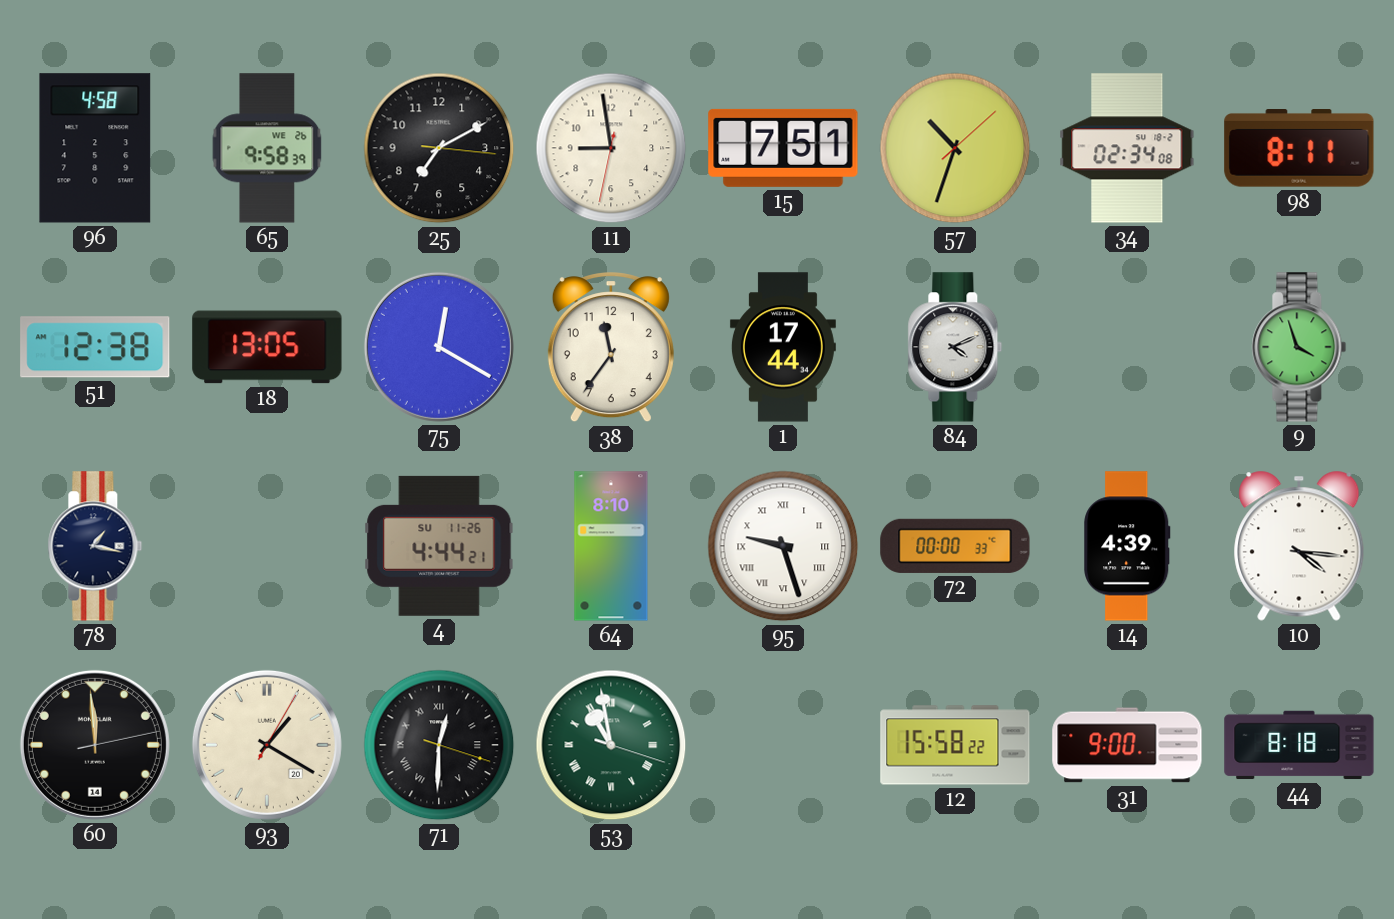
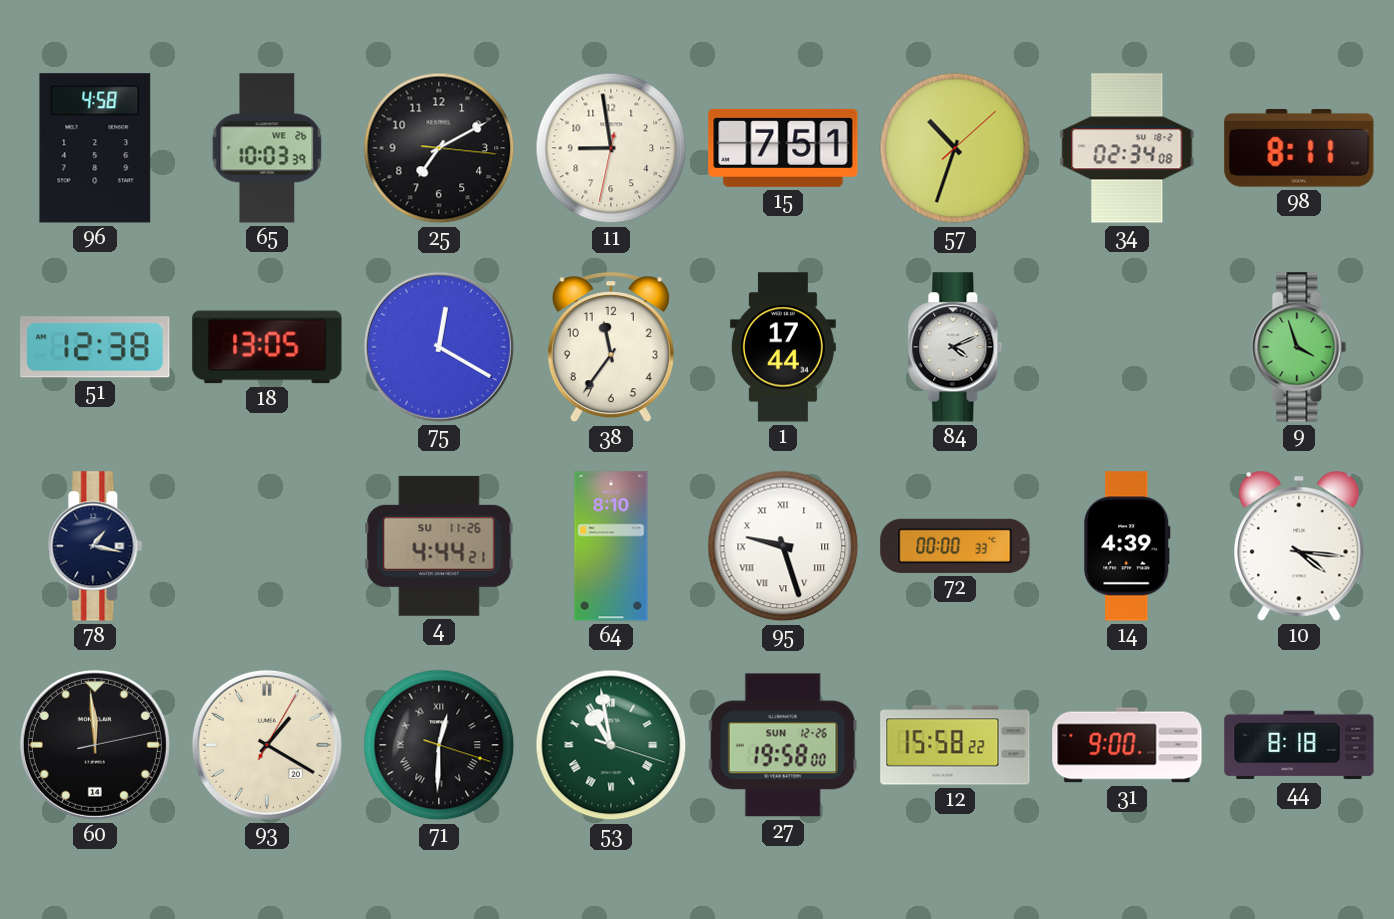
65: 9:58 -> 10:03 (267, 148)
27: none -> 19:58 (783, 745)
